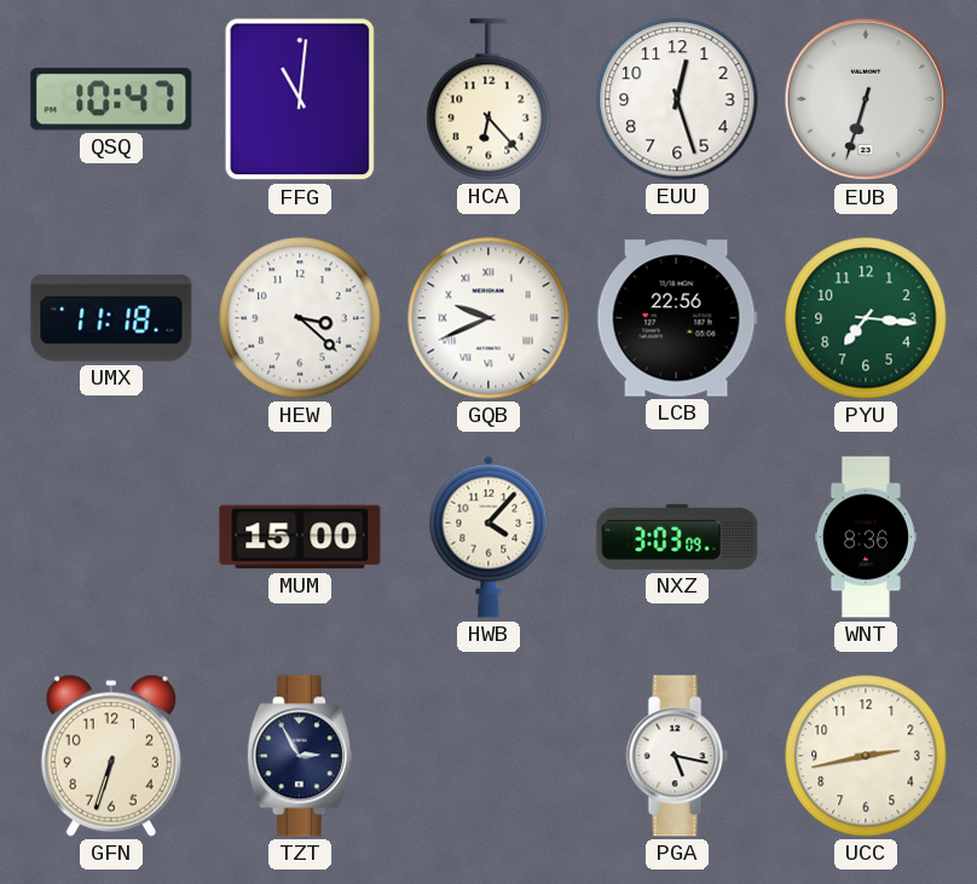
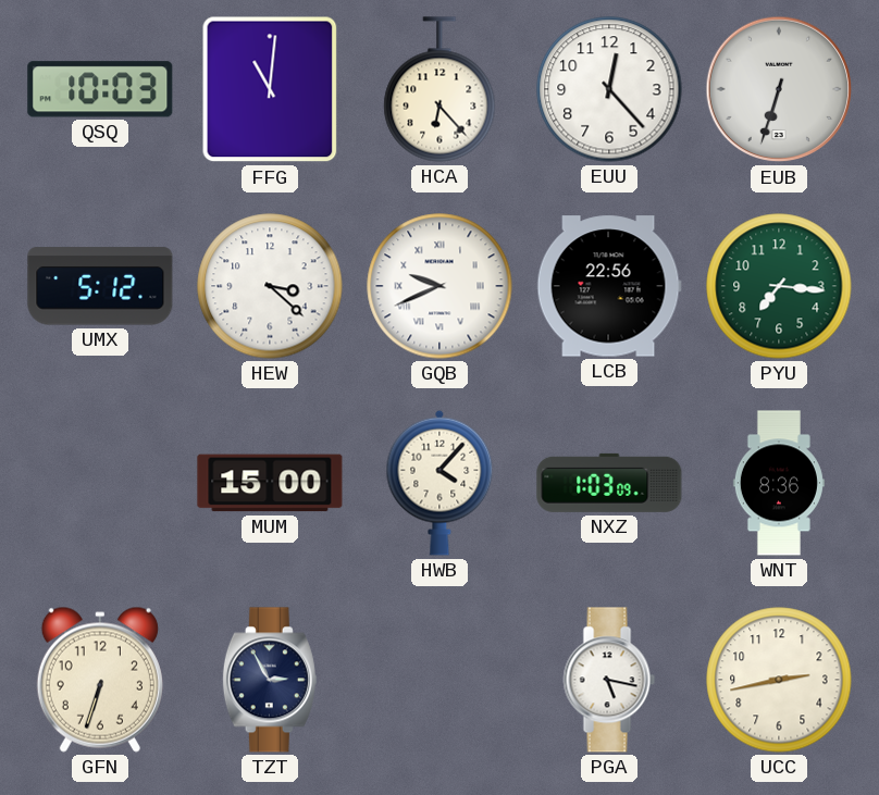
QSQ: 10:47 -> 10:03 (100, 89)
EUU: 12:27 -> 12:23 (609, 89)
UMX: 11:18 -> 5:12 (100, 286)
NXZ: 3:03 -> 1:03 (609, 483)
